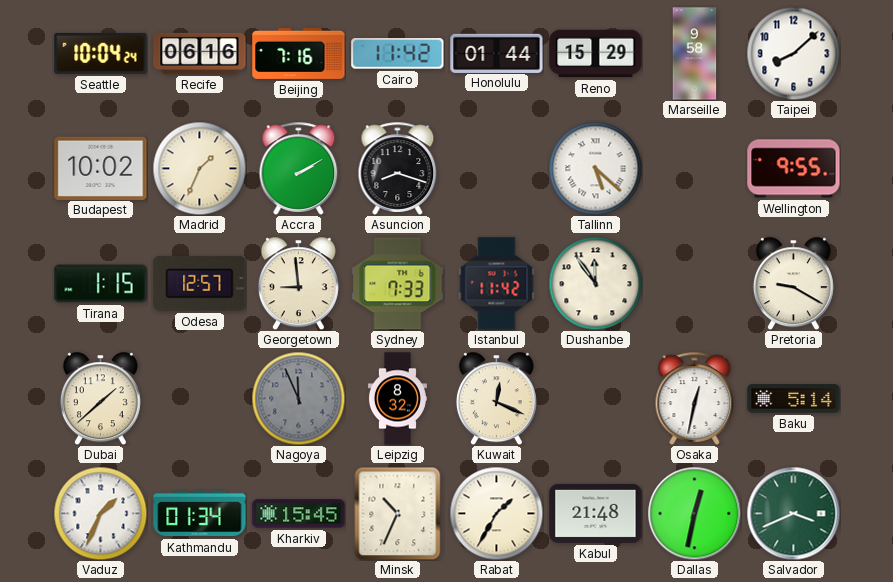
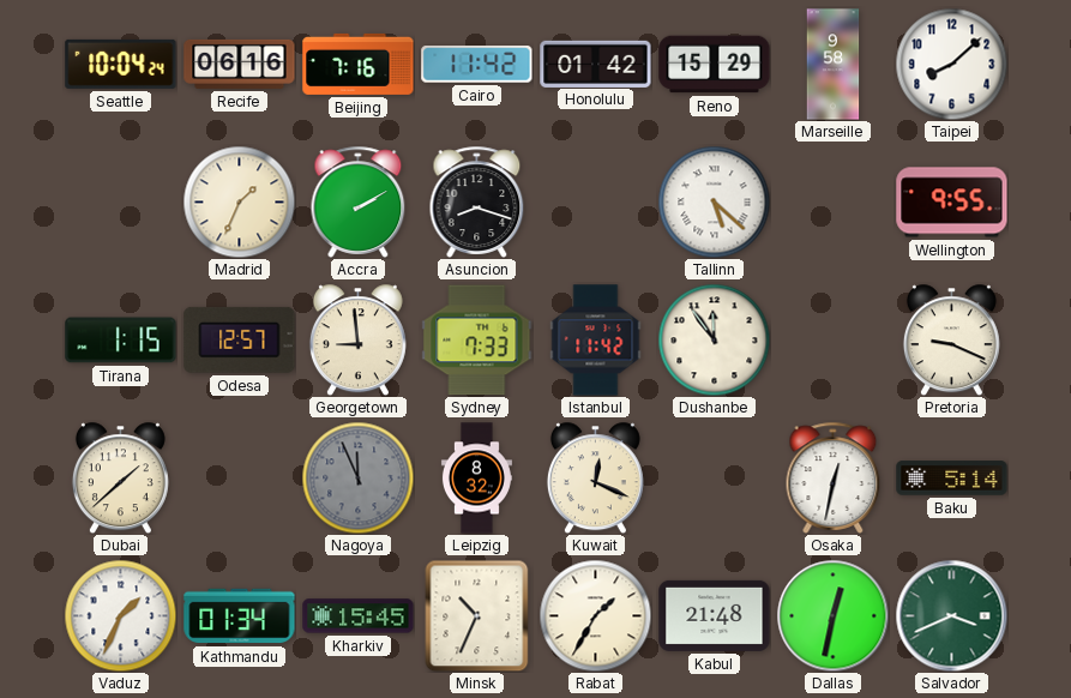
Honolulu: 01:44 -> 01:42 (596, 64)
Budapest: 10:02 -> none (101, 168)
Pretoria: 9:20 -> 9:19 (951, 339)
